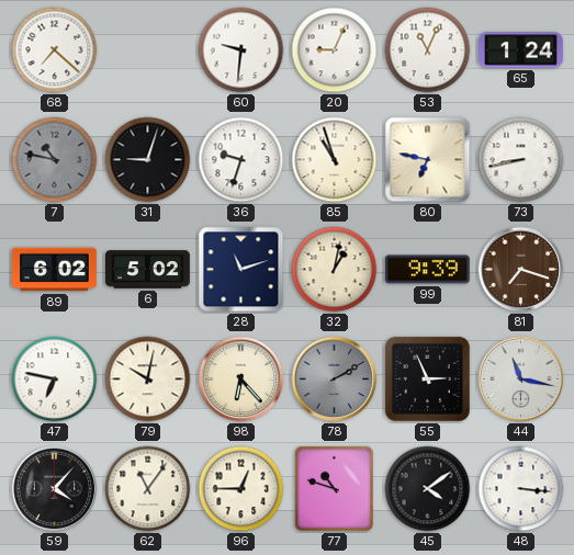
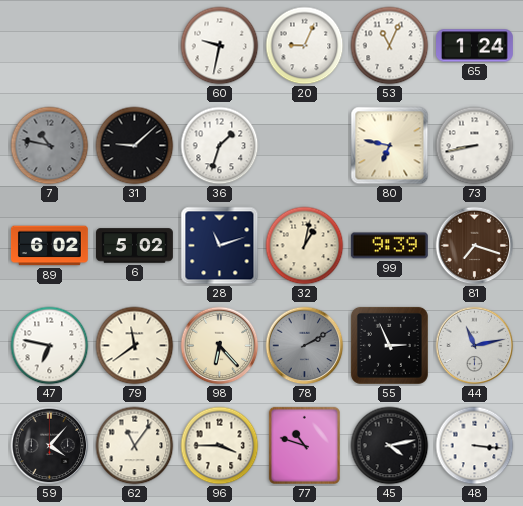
68: 7:22 -> none (55, 50)
60: 9:31 -> 9:32 (220, 46)
31: 9:03 -> 9:08 (135, 146)
36: 9:33 -> 1:33 (220, 146)
85: 10:57 -> none (335, 160)
79: 10:02 -> 11:39 (135, 346)
44: 11:17 -> 11:13 (475, 346)
96: 12:45 -> 3:45 (220, 446)
45: 4:09 -> 4:13 (390, 446)
